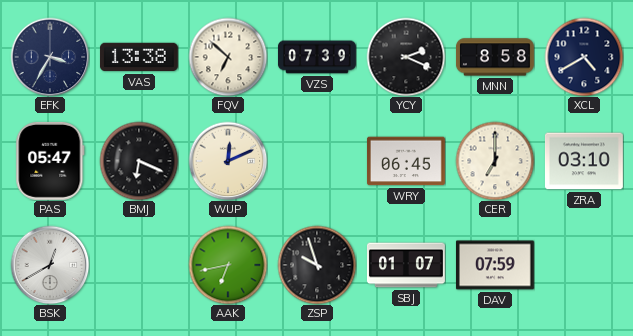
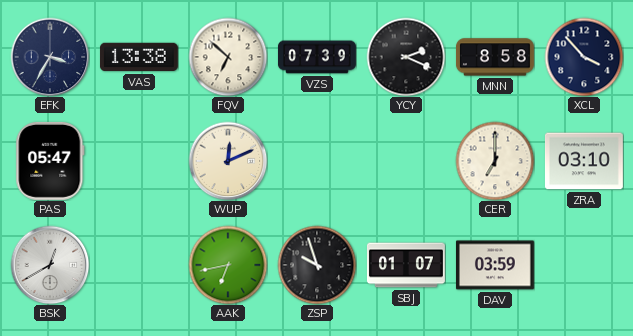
XCL: 4:40 -> 3:53 (584, 57)
BMJ: 6:19 -> none (139, 161)
WRY: 06:45 -> none (406, 161)
DAV: 07:59 -> 03:59 (495, 265)
